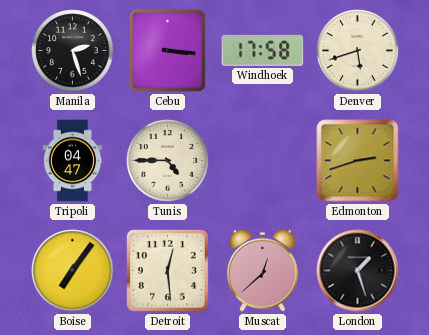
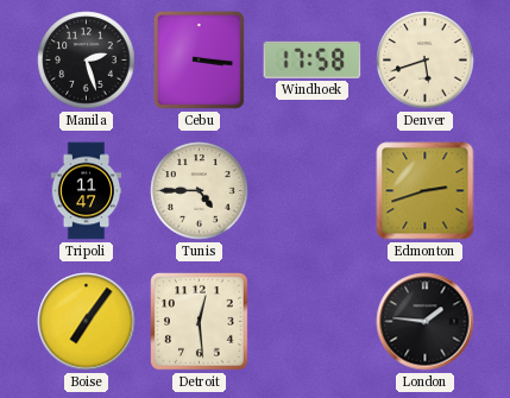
Tripoli: 04:47 -> 11:47 (87, 191)
Muscat: 12:38 -> none (262, 270)
London: 1:27 -> 1:46 (426, 322)
